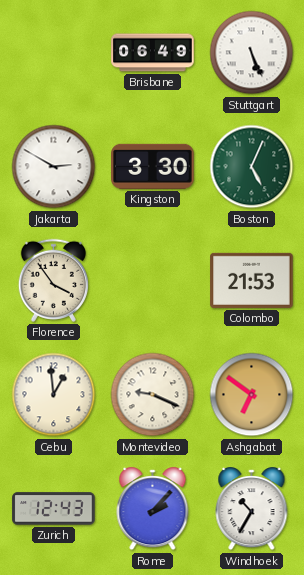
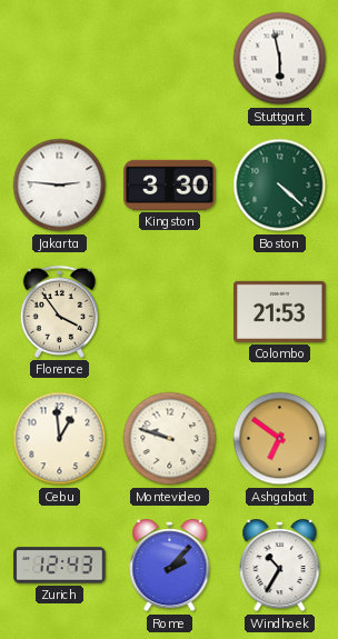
Brisbane: 06:49 -> none (153, 53)
Stuttgart: 5:26 -> 5:58 (280, 59)
Jakarta: 2:50 -> 2:46 (60, 186)
Boston: 5:04 -> 4:22 (280, 186)
Montevideo: 9:19 -> 9:48 (170, 439)
